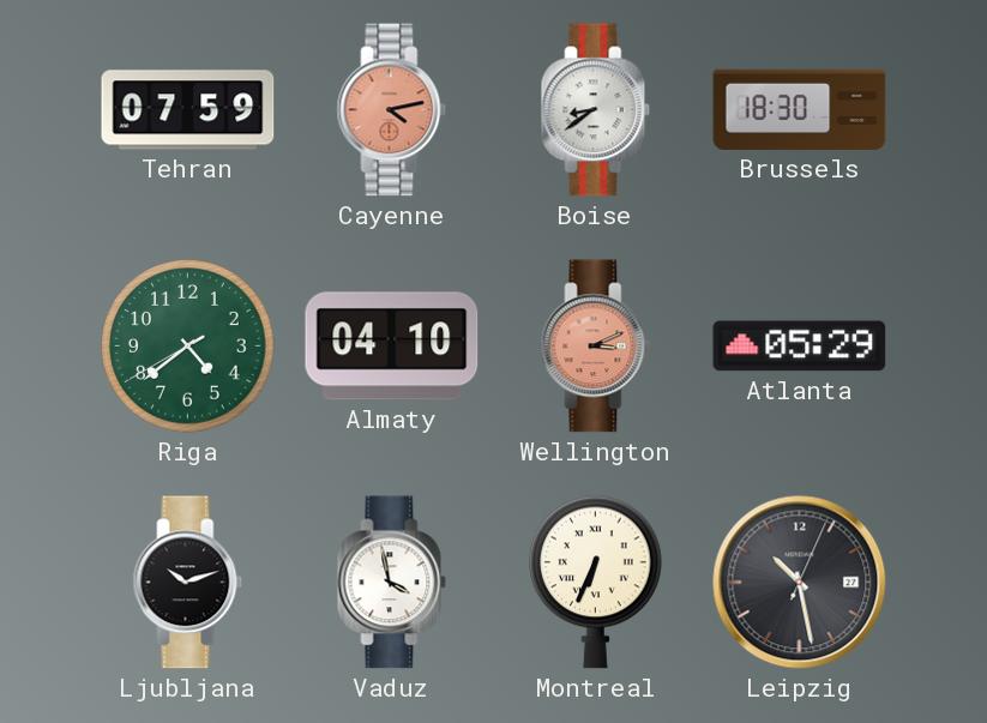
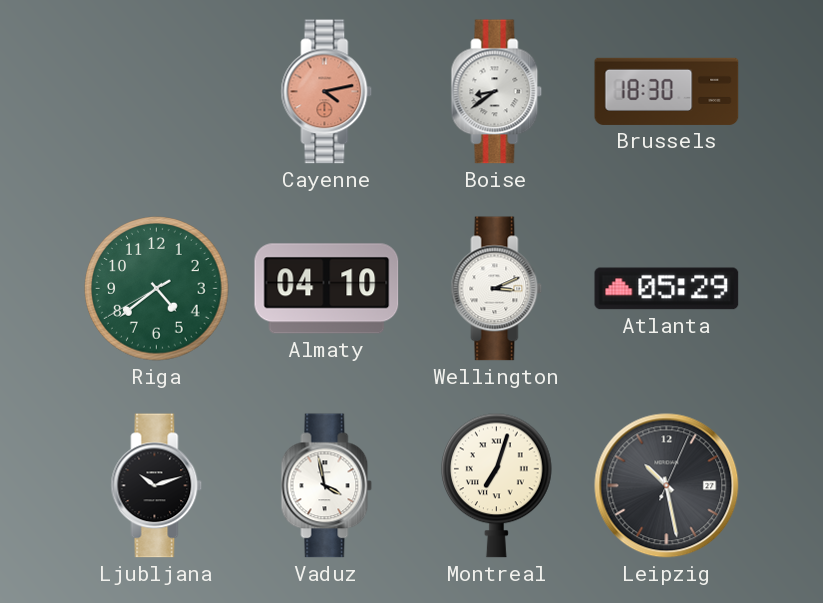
Tehran: 07:59 -> none (188, 110)
Wellington dial: salmon -> white (497, 289)
Montreal: 6:34 -> 7:03 (497, 485)
